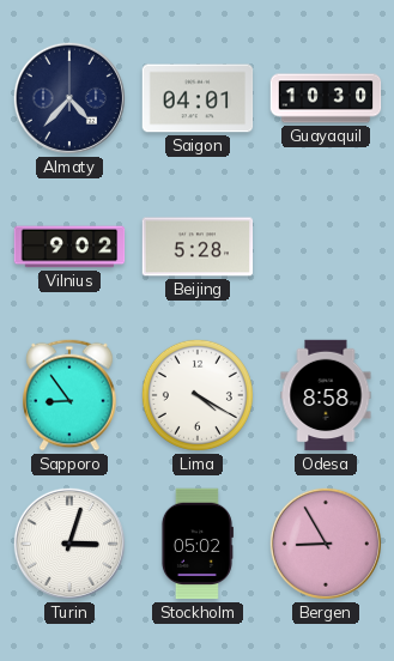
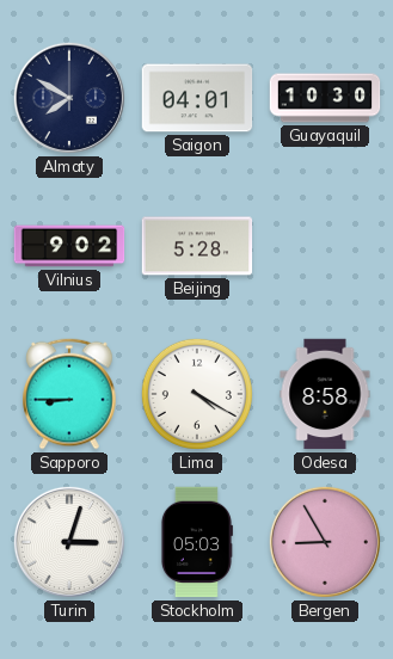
Almaty: 4:37 -> 7:50 (69, 98)
Sapporo: 8:54 -> 8:45 (69, 394)
Stockholm: 05:02 -> 05:03 (196, 542)
